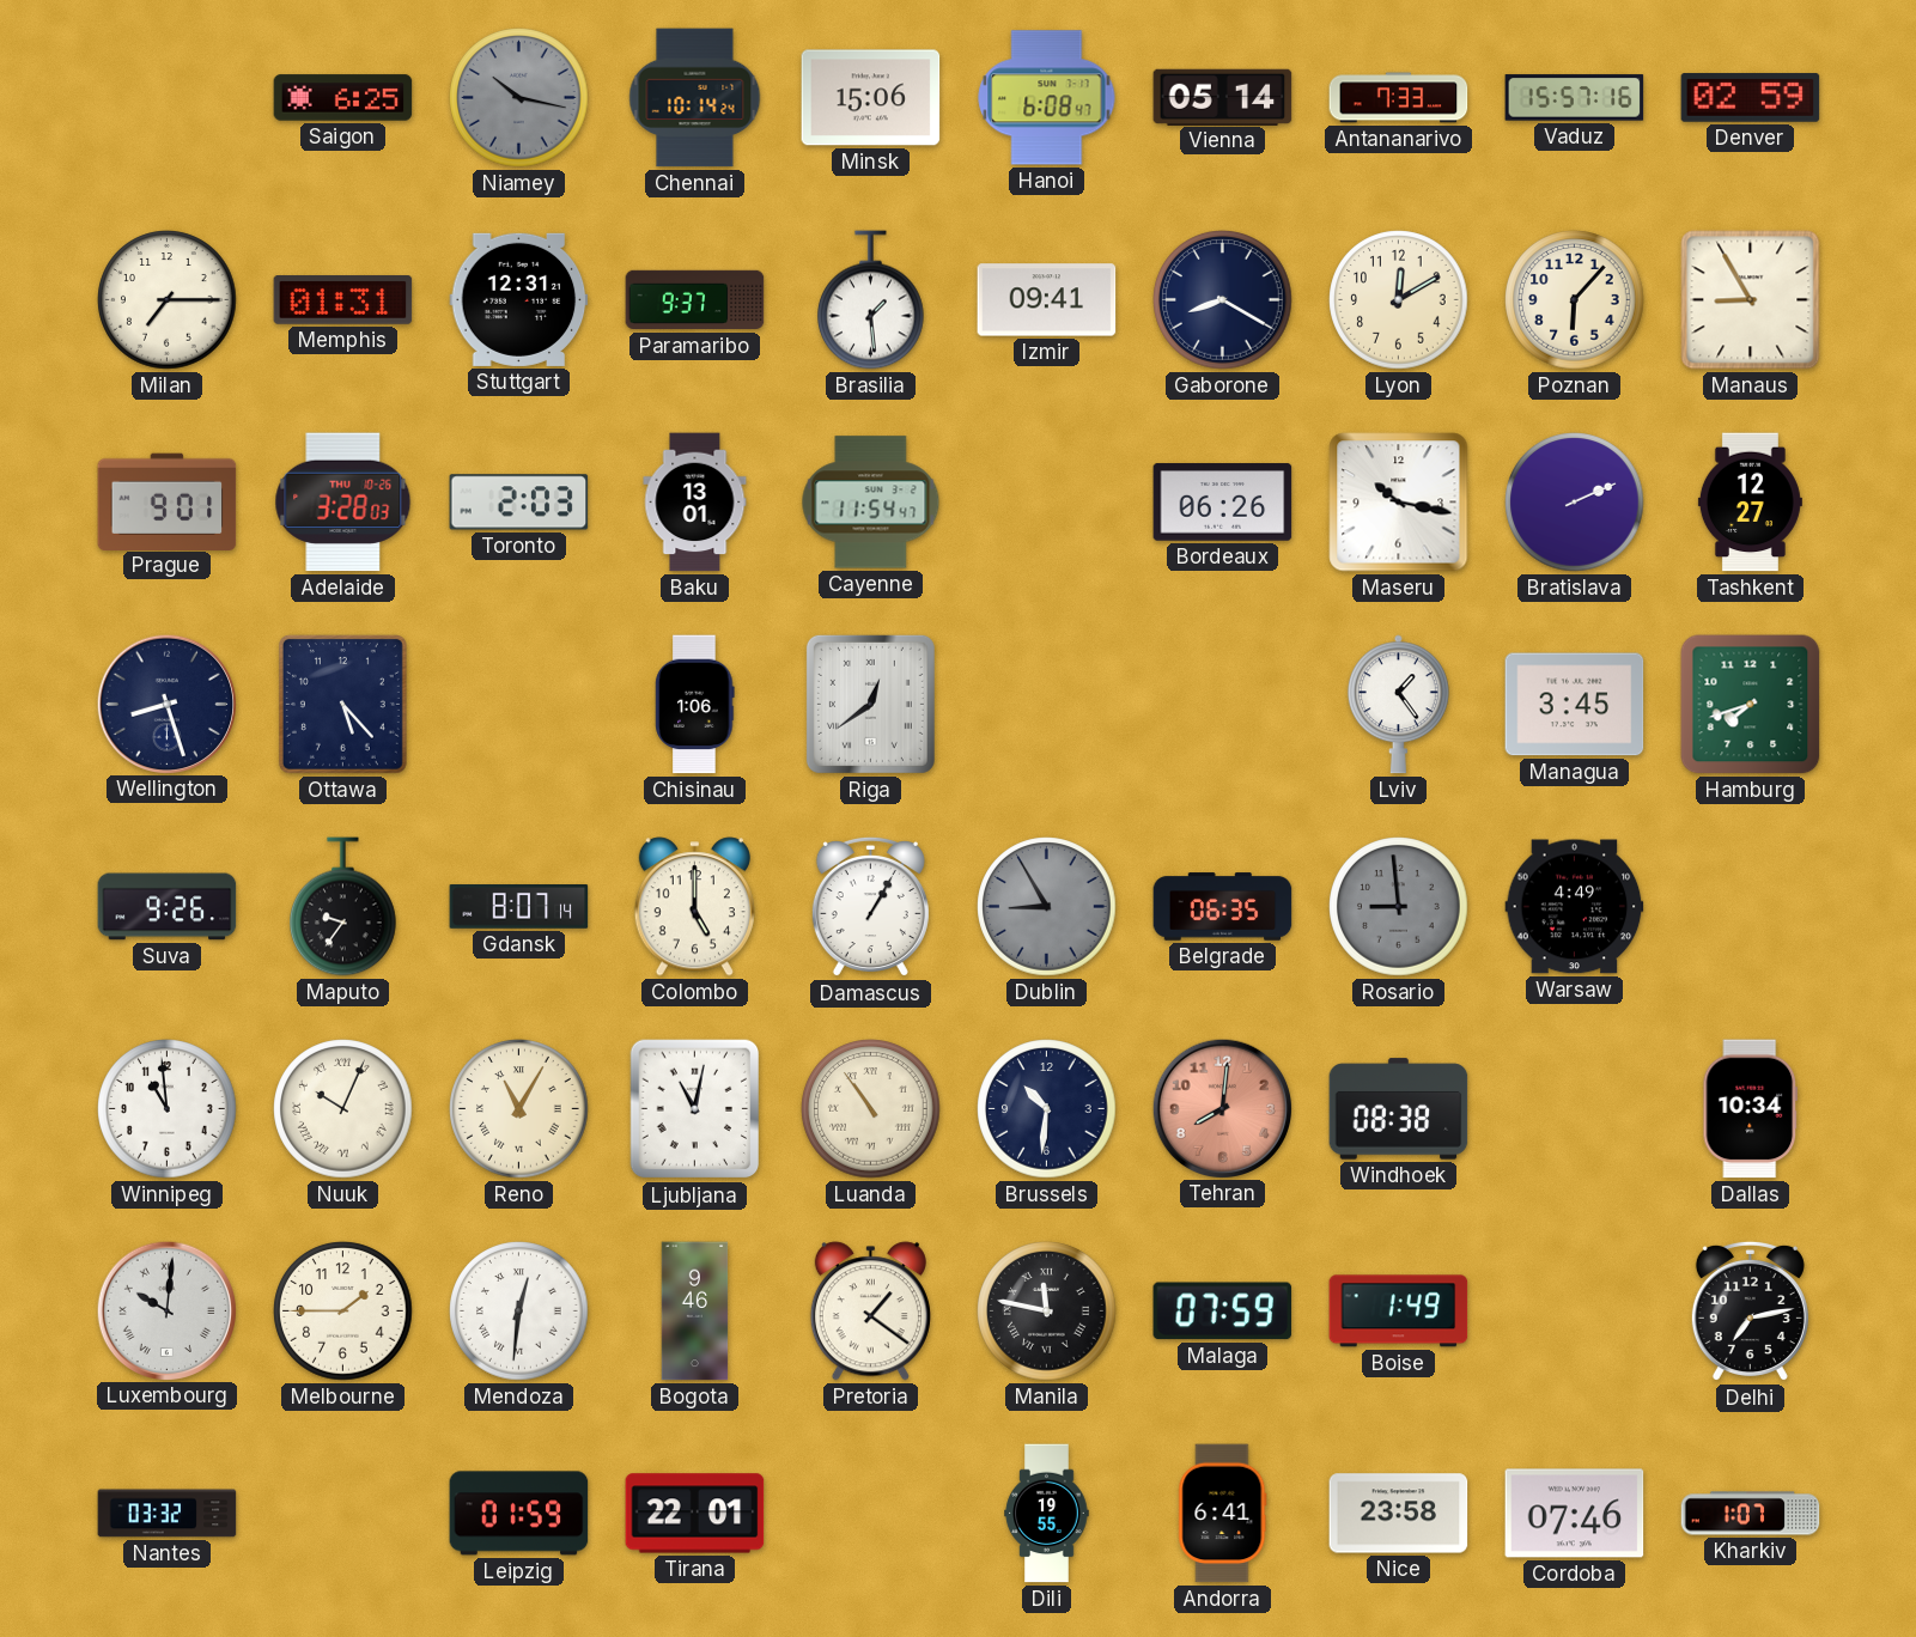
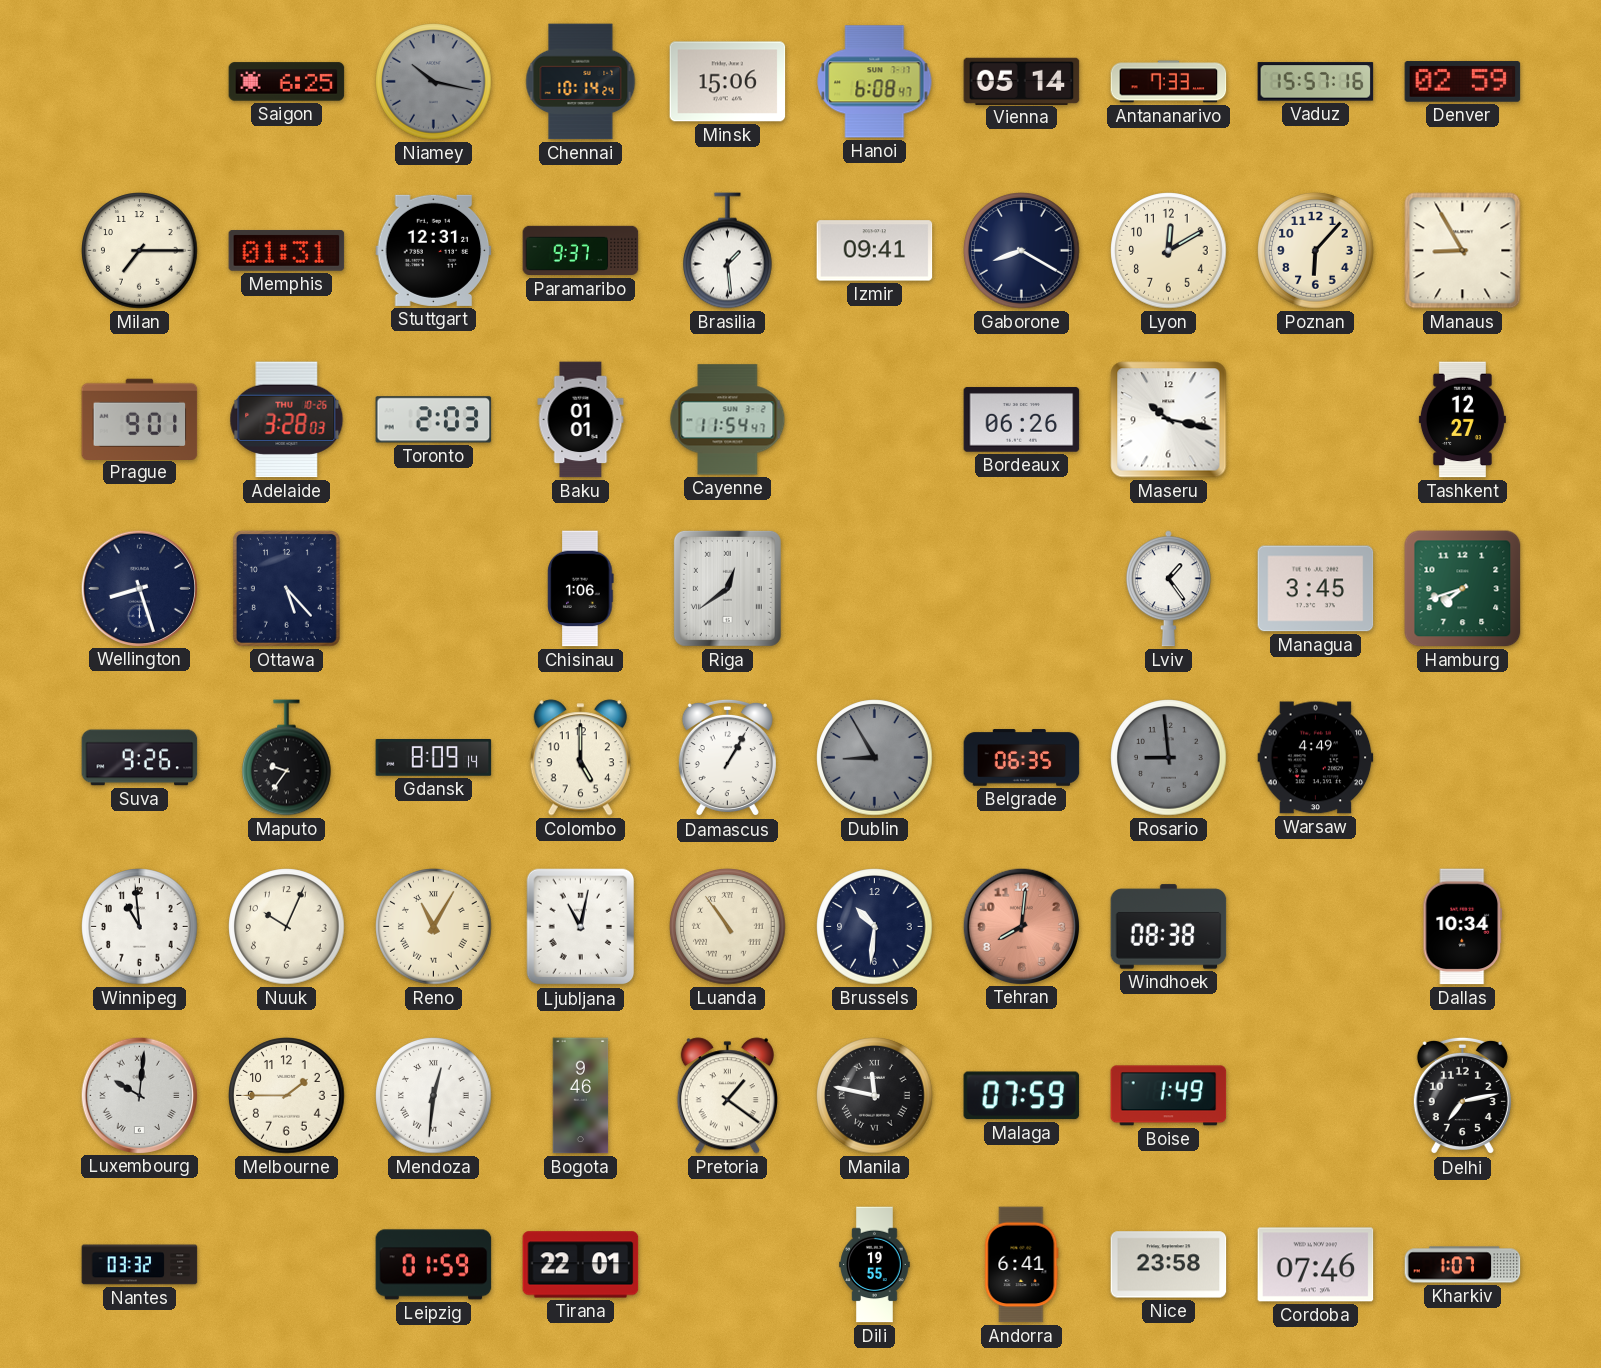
Baku: 13:01 -> 01:01 (581, 420)
Bratislava: 2:11 -> none (1575, 503)
Gdansk: 8:07 -> 8:09 (434, 758)
Nuuk numerals: Roman -> Arabic (287, 927)
